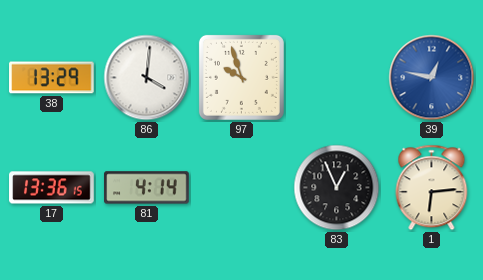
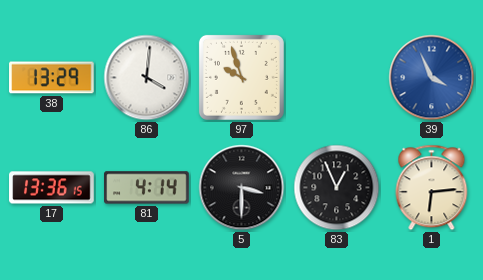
39: 12:47 -> 3:56 (432, 78)
5: none -> 3:30 (242, 188)
